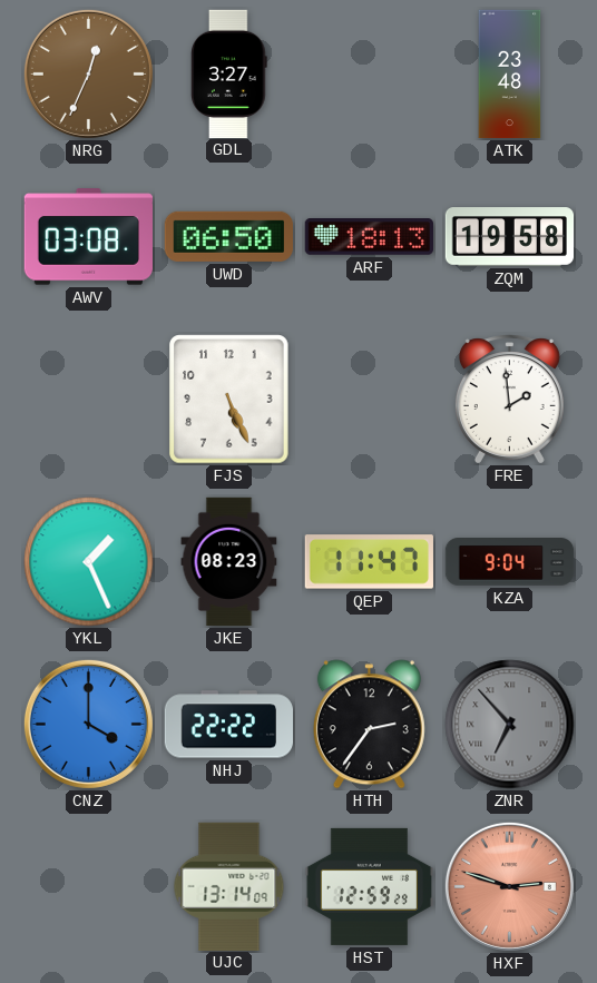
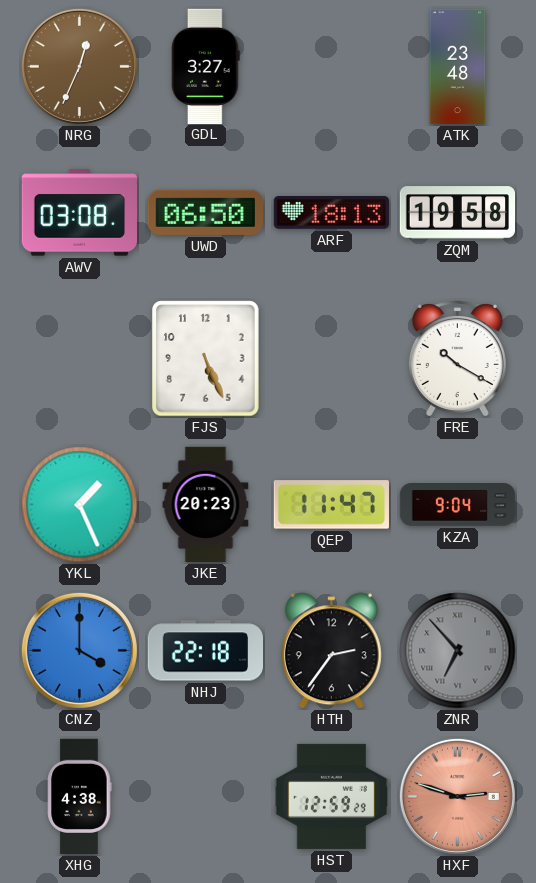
FRE: 1:59 -> 10:20 (457, 359)
JKE: 08:23 -> 20:23 (206, 505)
NHJ: 22:22 -> 22:18 (205, 651)
XHG: none -> 4:38 (80, 797)
UJC: 13:14 -> none (229, 886)
